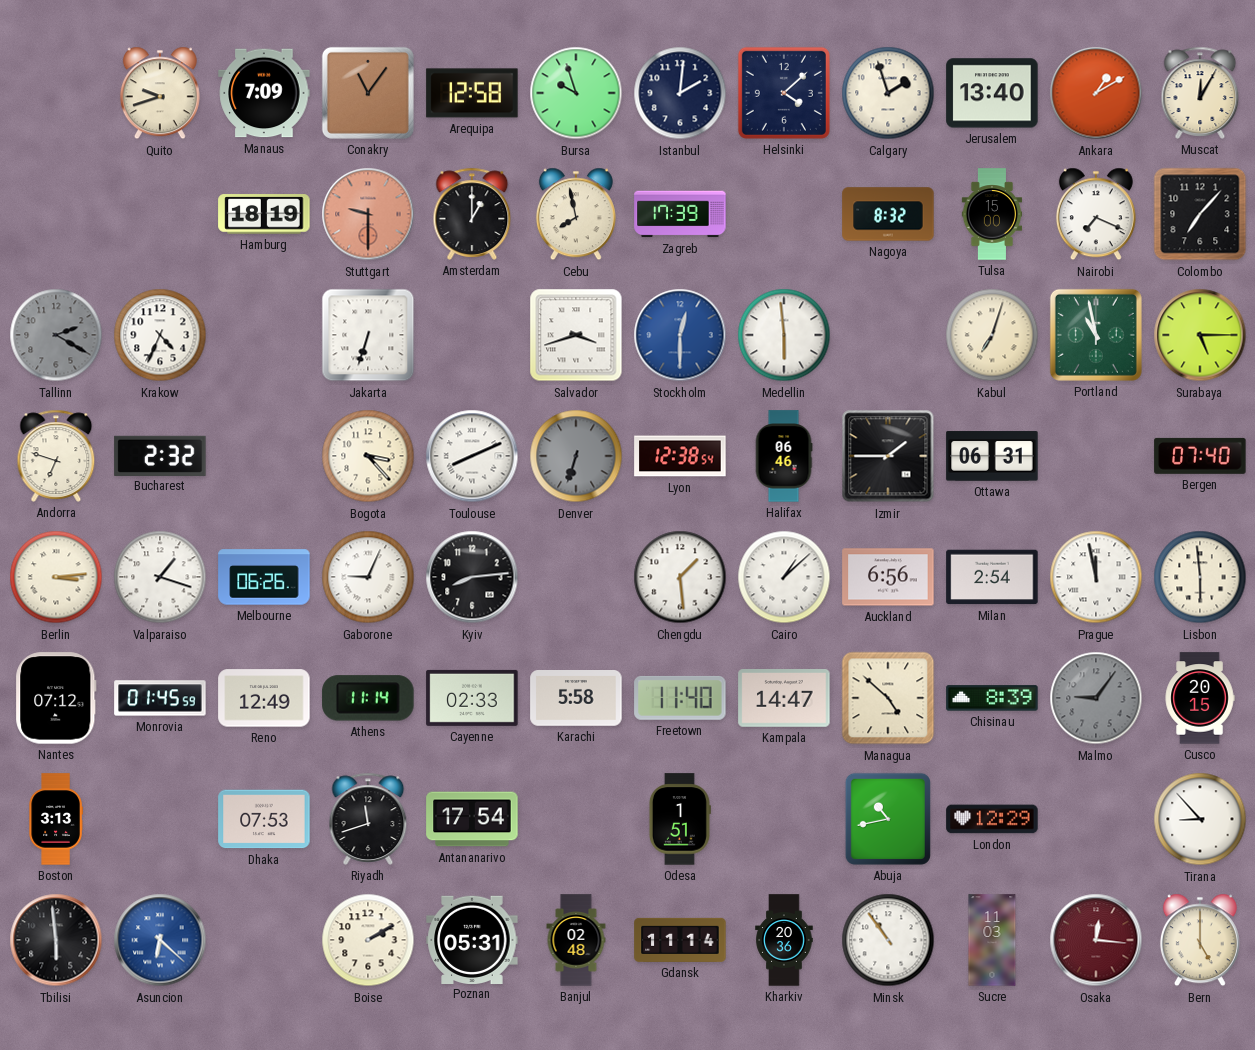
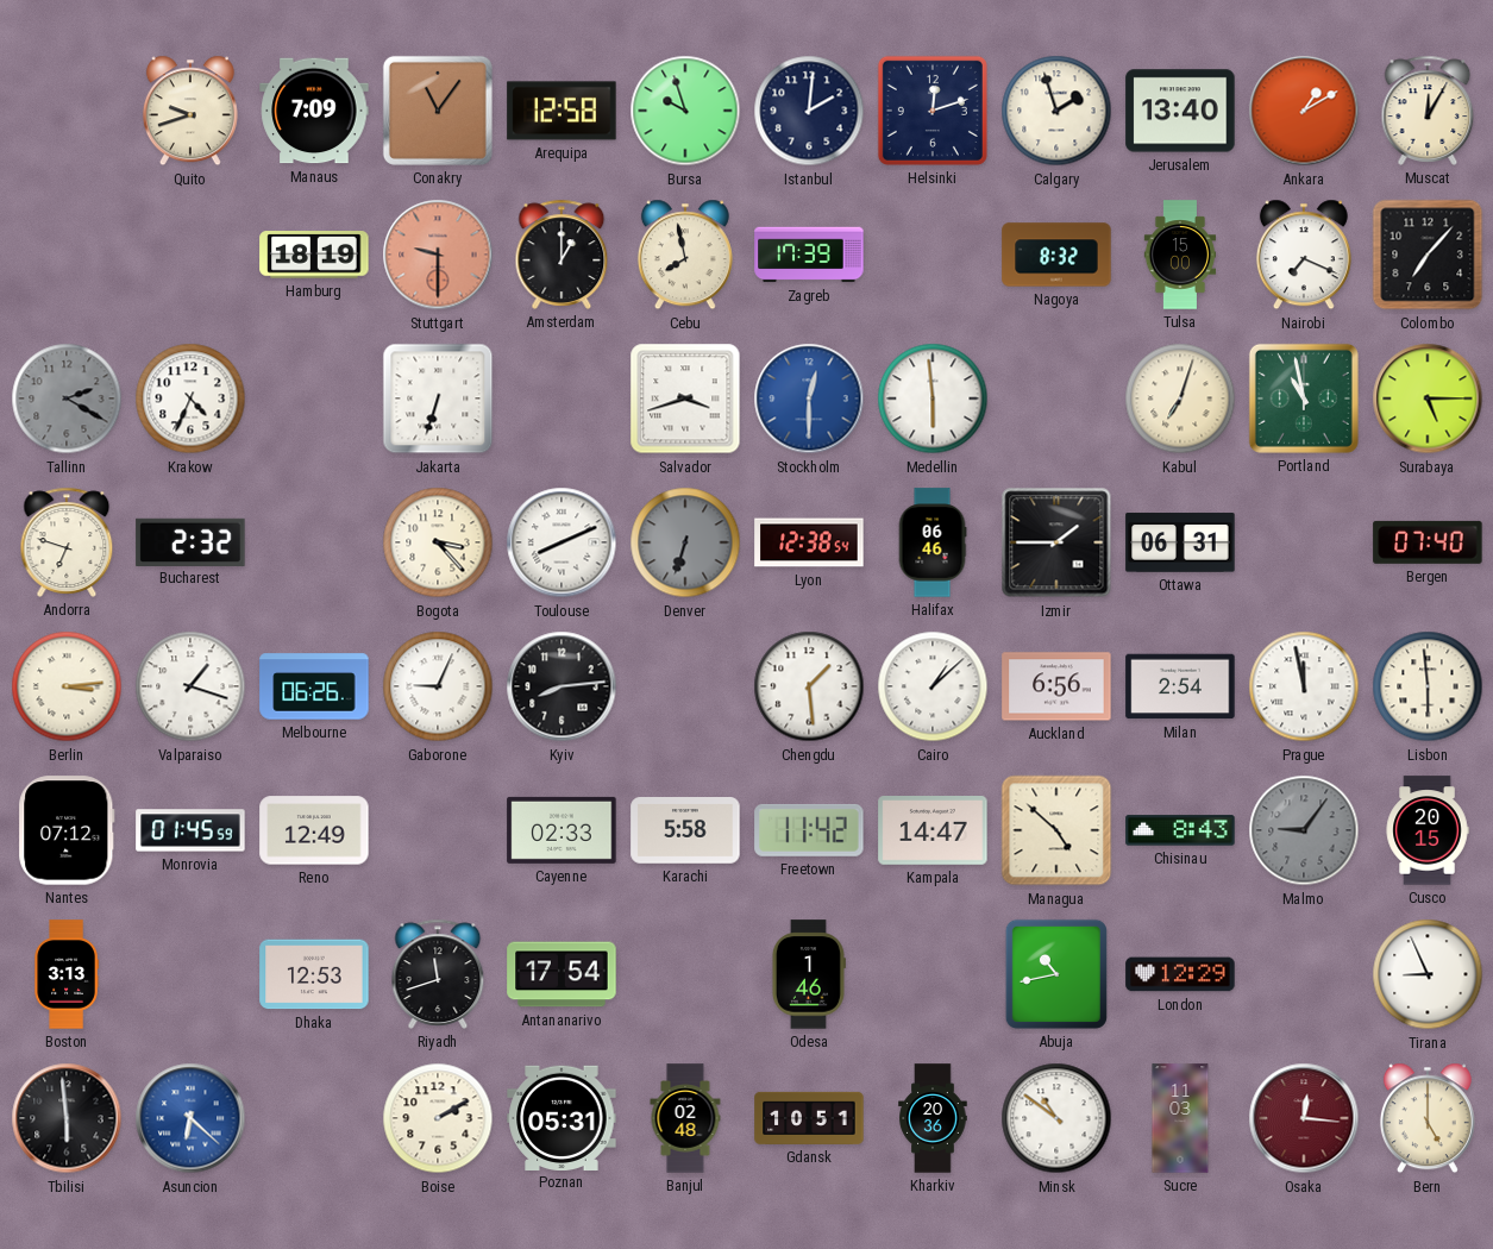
Helsinki: 4:08 -> 12:12 (933, 111)
Athens: 11:14 -> none (368, 698)
Freetown: 11:40 -> 11:42 (809, 830)
Chisinau: 8:39 -> 8:43 (1180, 830)
Dhaka: 07:53 -> 12:53 (314, 974)
Odesa: 1:51 -> 1:46 (808, 974)
Tirana: 8:53 -> 8:56 (1428, 974)
Gdansk: 11:14 -> 10:51 (809, 1118)
Minsk: 10:54 -> 10:51 (1056, 1118)
